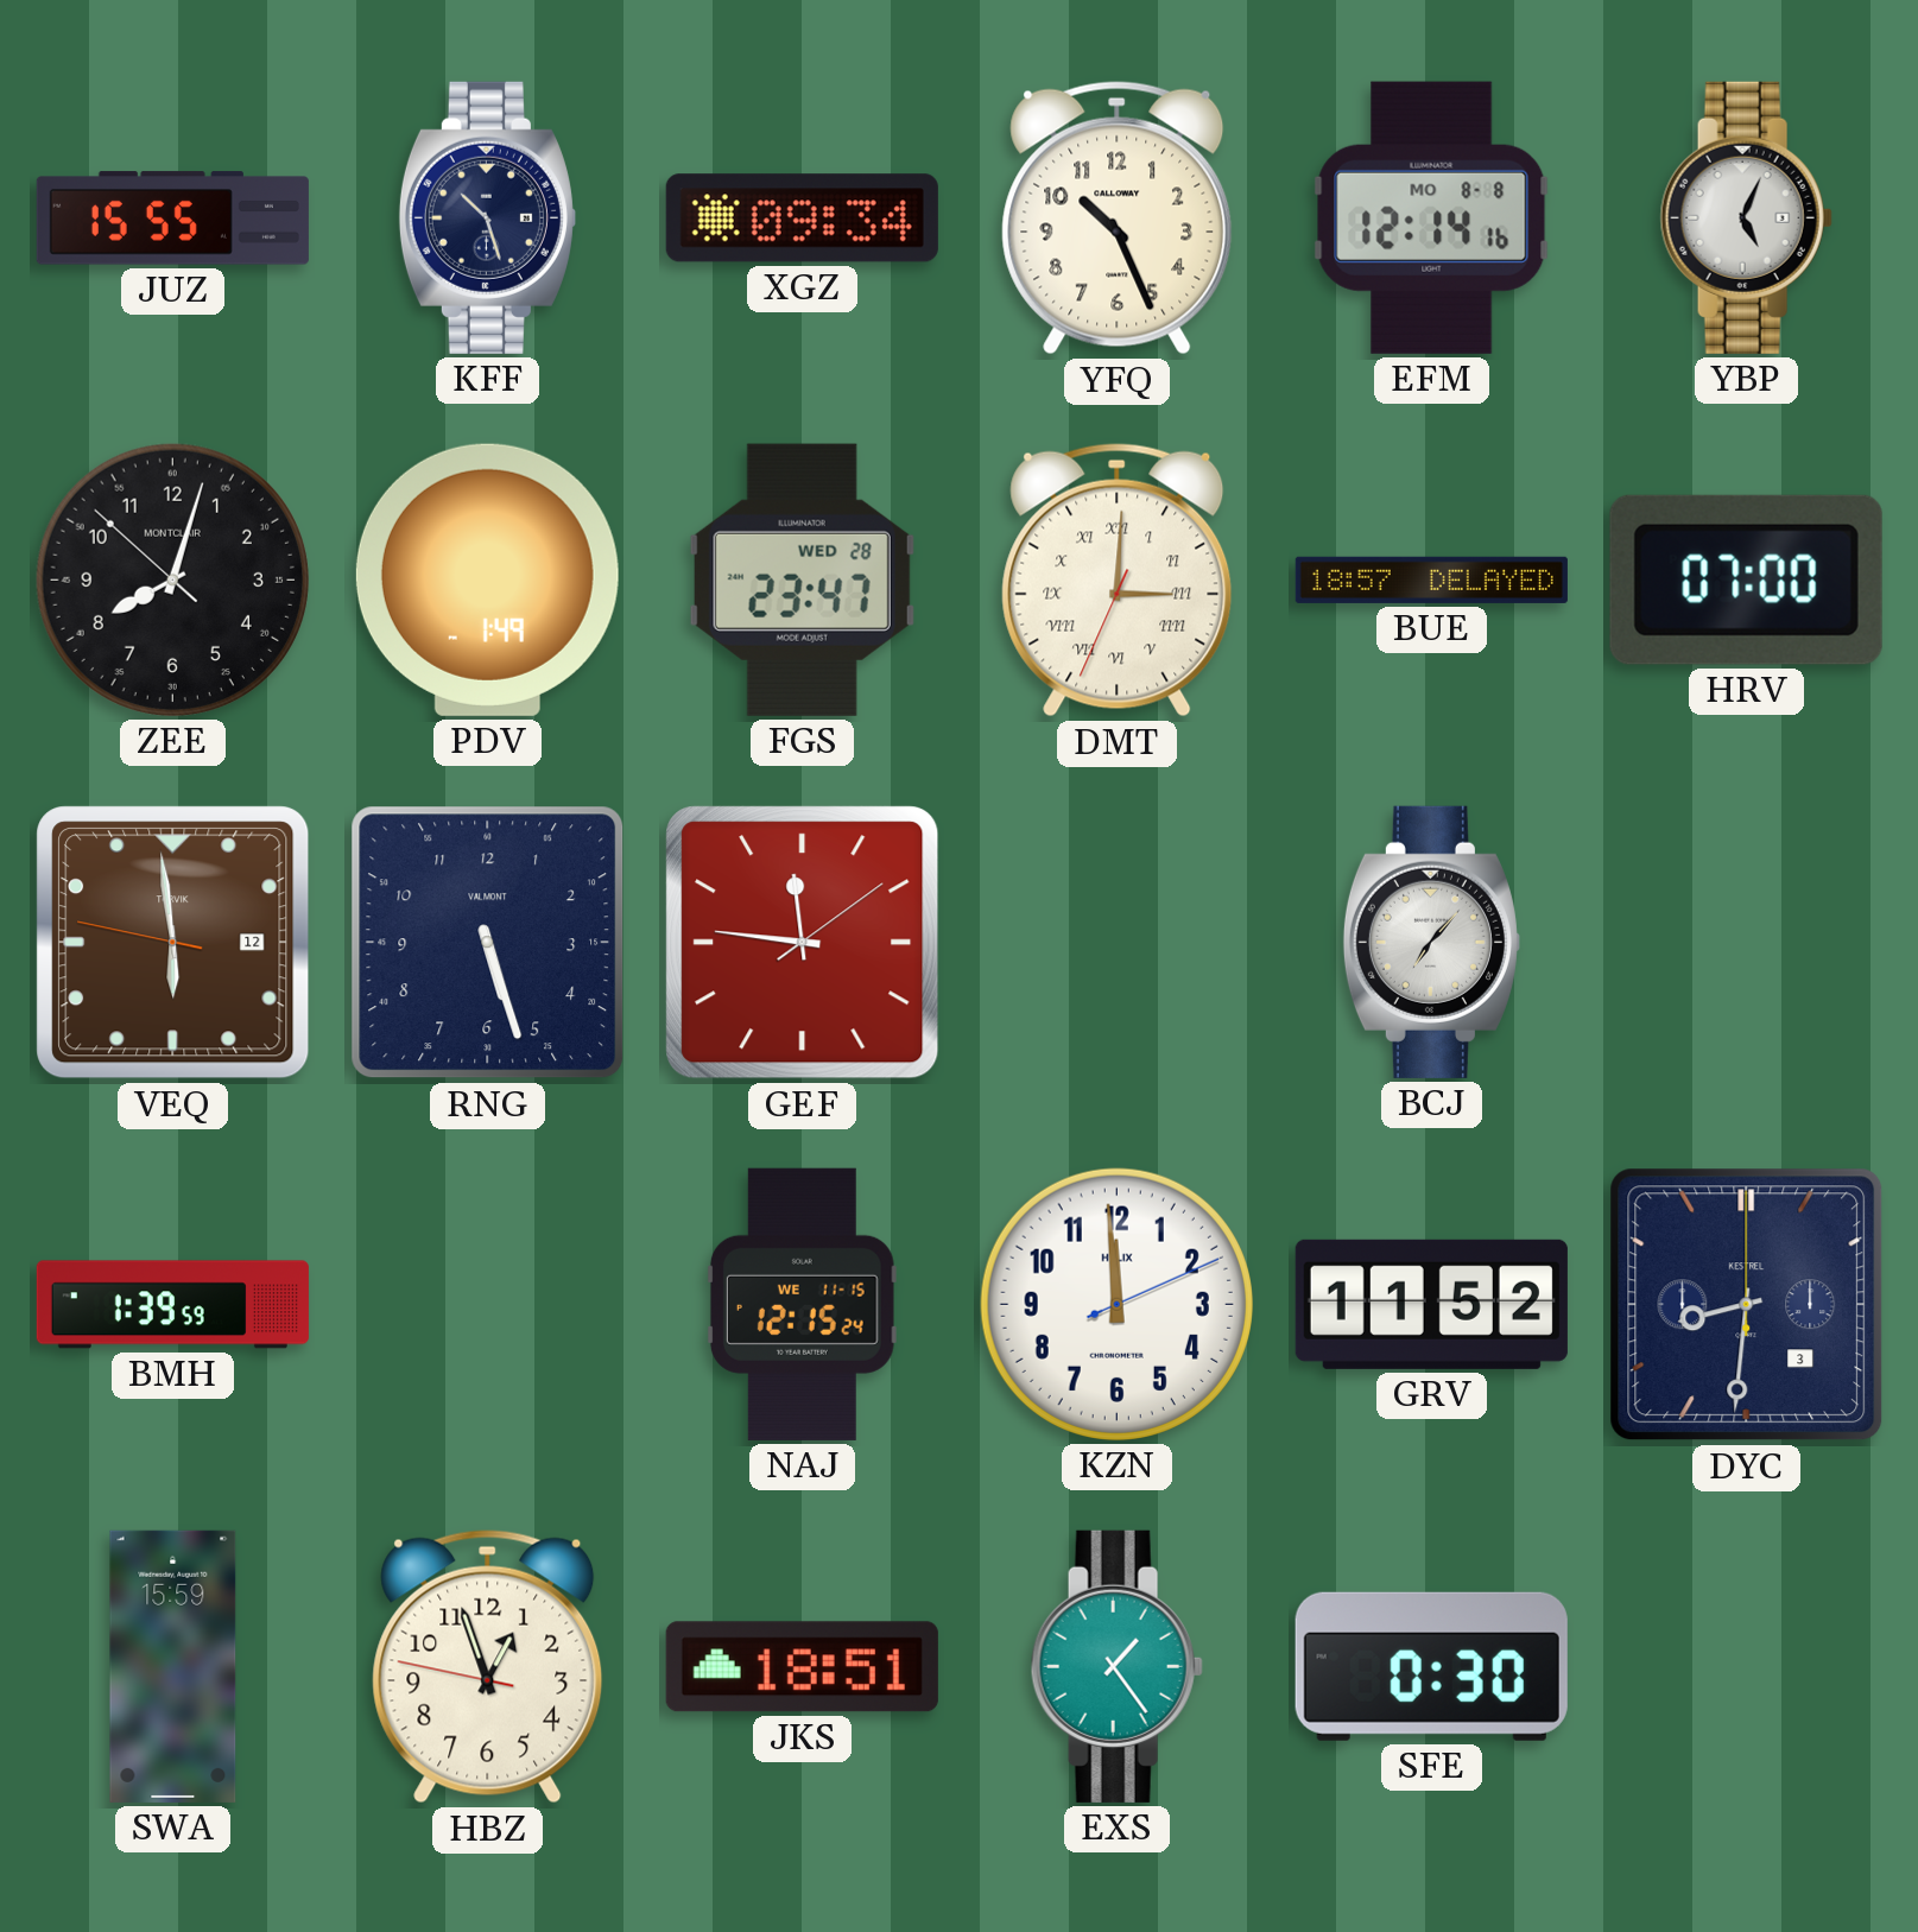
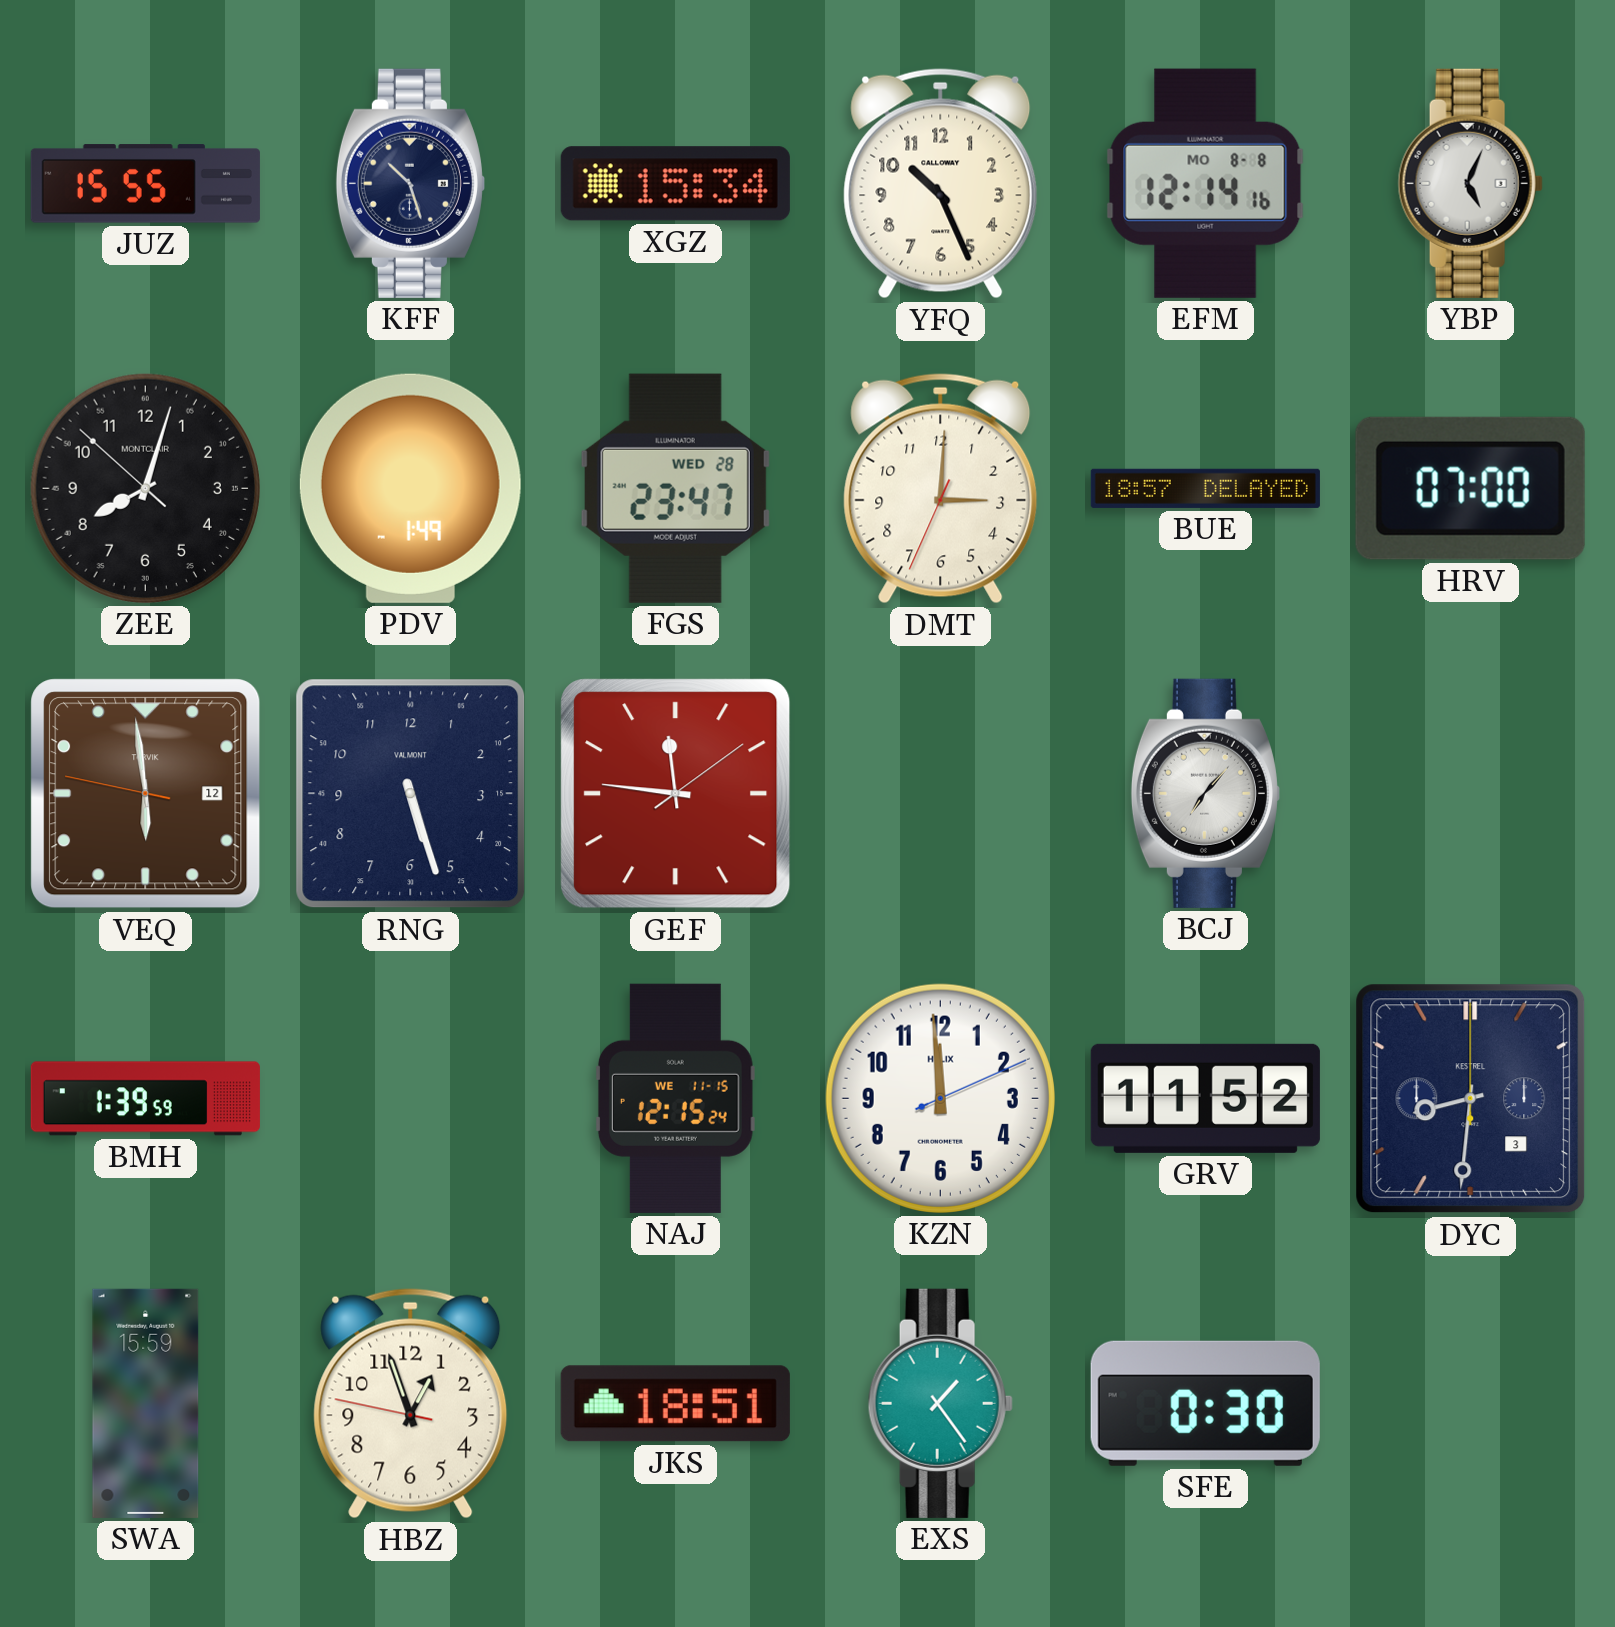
XGZ: 09:34 -> 15:34 (675, 184)
DMT numerals: Roman -> Arabic (941, 489)
